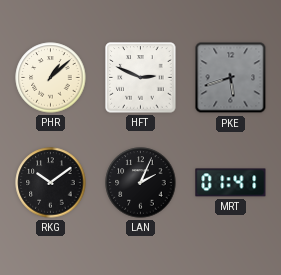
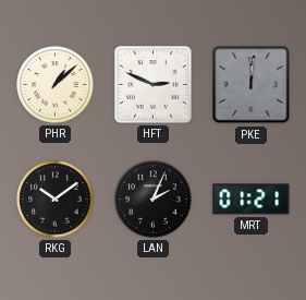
PKE: 5:42 -> 12:01 (252, 85)
MRT: 01:41 -> 01:21 (252, 200)
